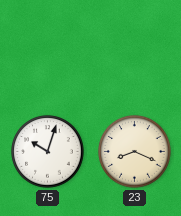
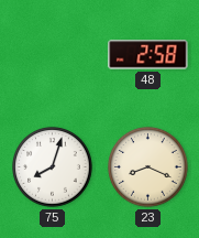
48: none -> 2:58 (148, 55)
75: 10:03 -> 8:03 (53, 167)
